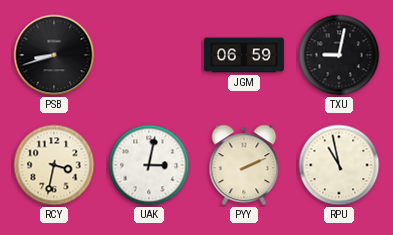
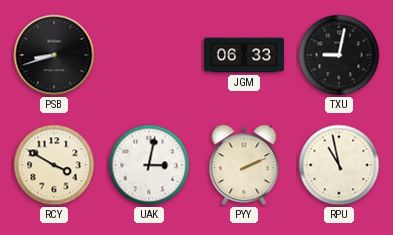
JGM: 06:59 -> 06:33 (244, 55)
RCY: 3:32 -> 3:50 (54, 165)
